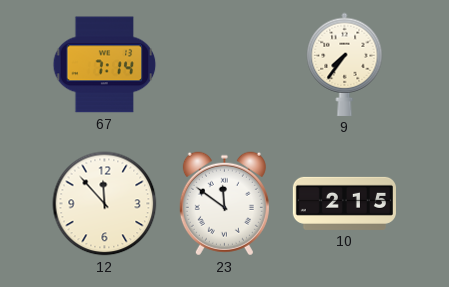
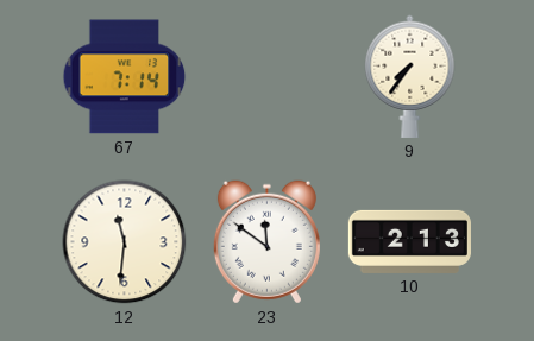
12: 11:53 -> 11:31 (125, 242)
10: 2:15 -> 2:13 (409, 241)
